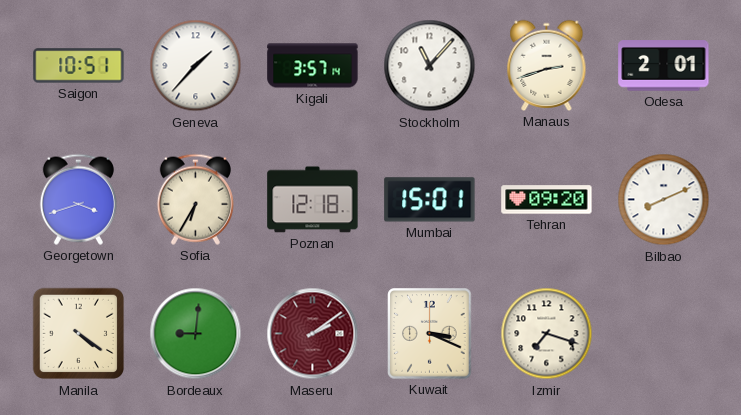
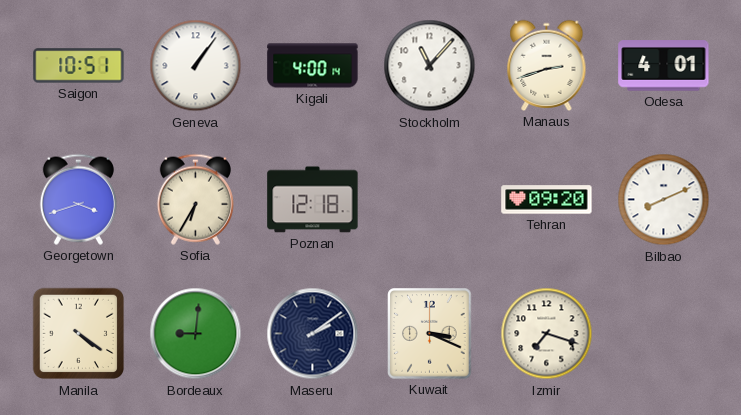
Geneva: 1:37 -> 1:06 (196, 66)
Kigali: 3:57 -> 4:00 (313, 66)
Odesa: 2:01 -> 4:01 (664, 66)
Mumbai: 15:01 -> none (430, 200)
Maseru dial: burgundy -> navy (313, 334)
